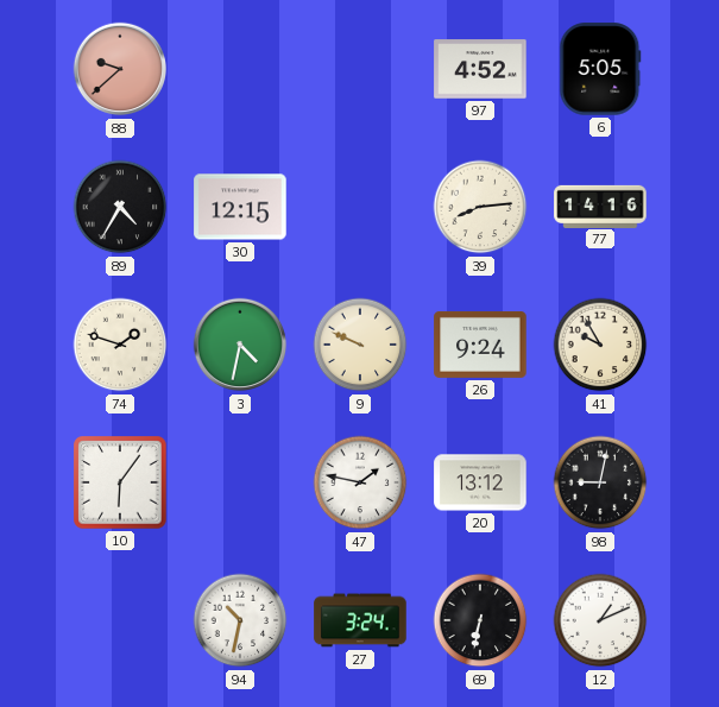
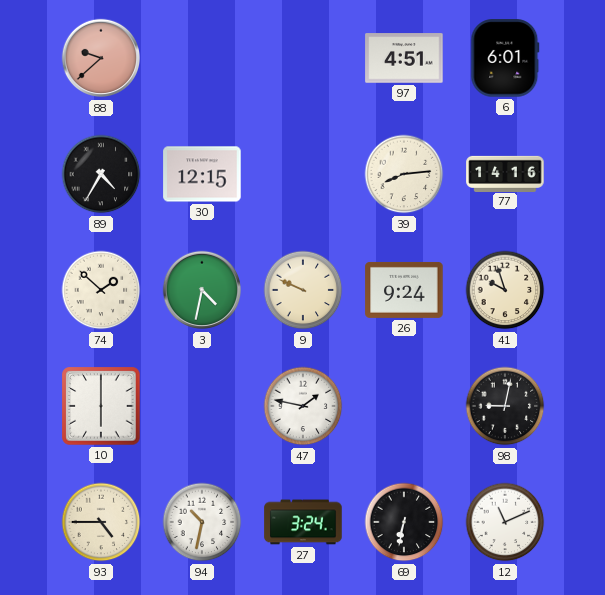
97: 4:52 -> 4:51 (404, 58)
6: 5:05 -> 6:01 (505, 58)
74: 1:48 -> 1:52 (101, 290)
41: 9:55 -> 9:57 (505, 290)
10: 6:06 -> 6:00 (101, 406)
20: 13:12 -> none (480, 482)
93: none -> 4:45 (101, 522)
12: 1:11 -> 11:11 (505, 522)
